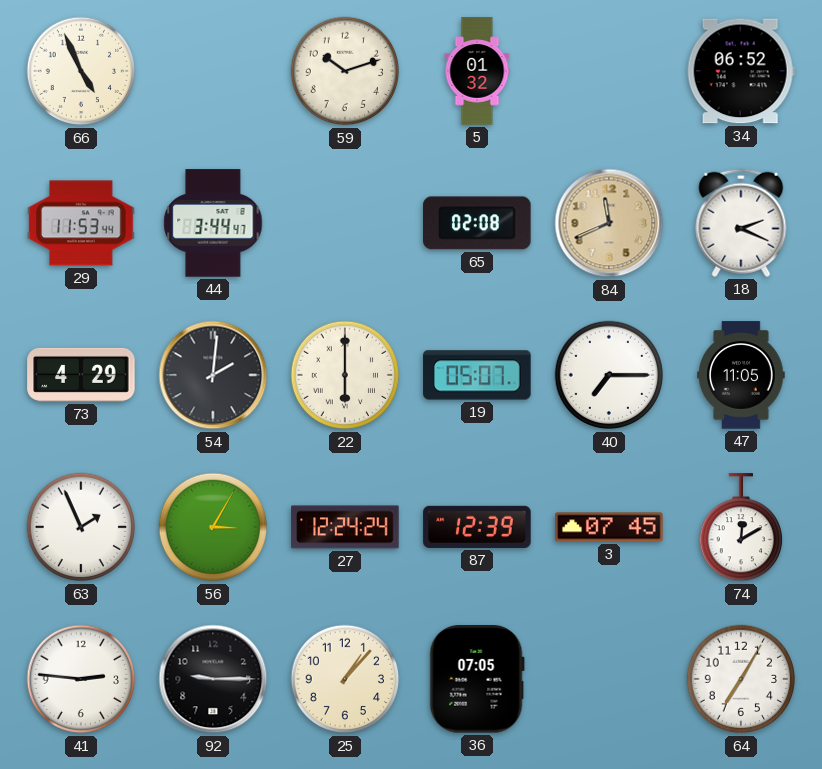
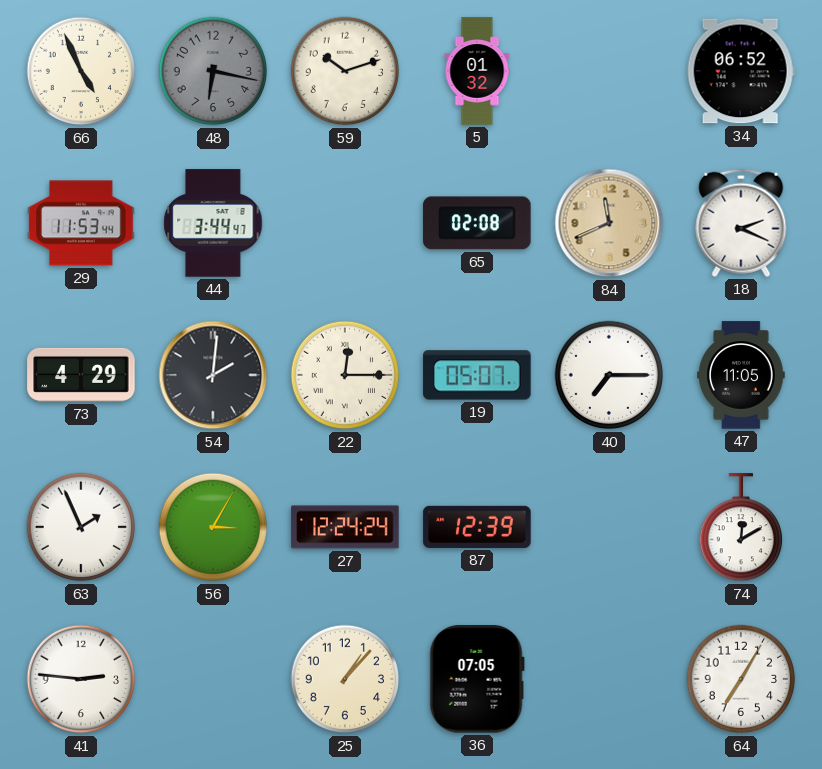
48: none -> 6:17 (213, 71)
22: 6:00 -> 12:15 (345, 375)
3: 07:45 -> none (609, 527)
92: 9:15 -> none (213, 679)
